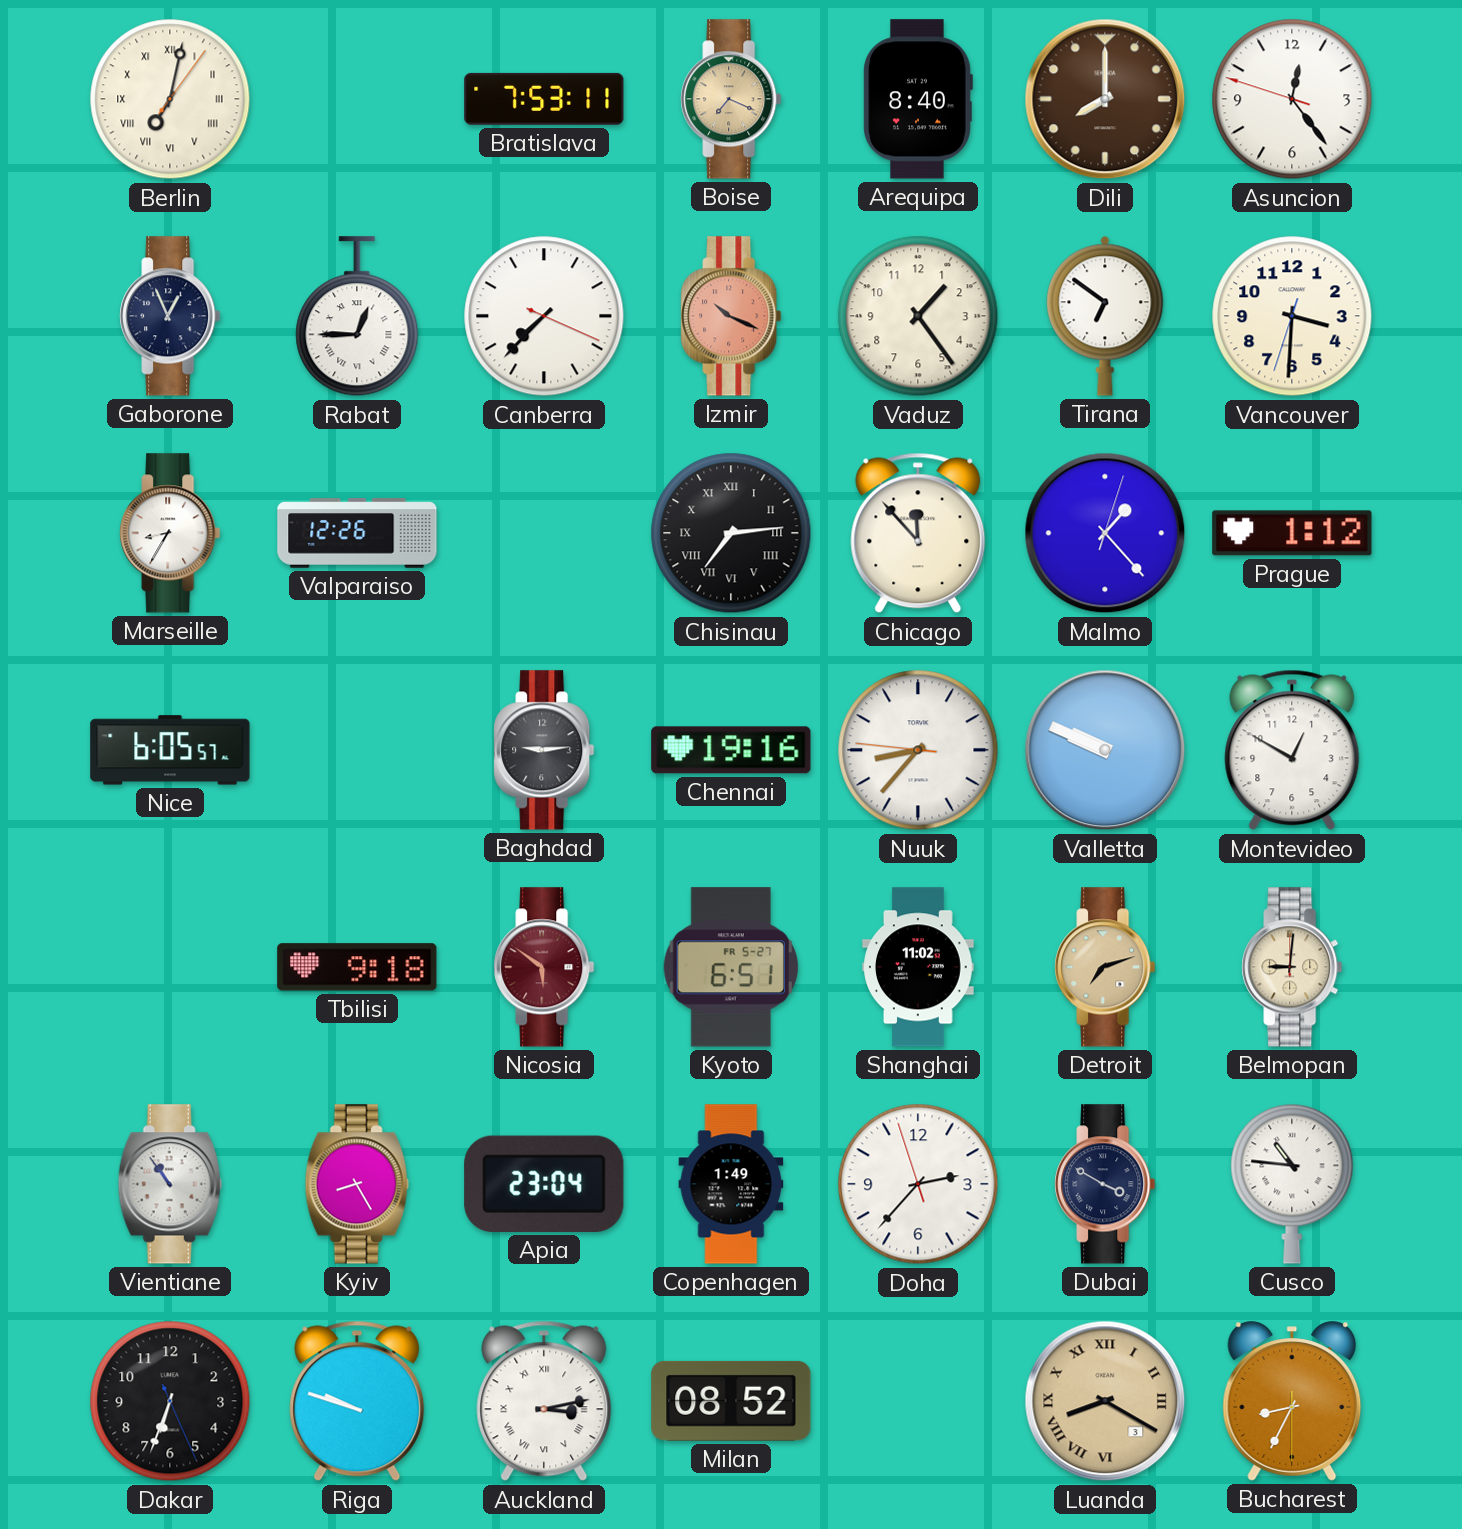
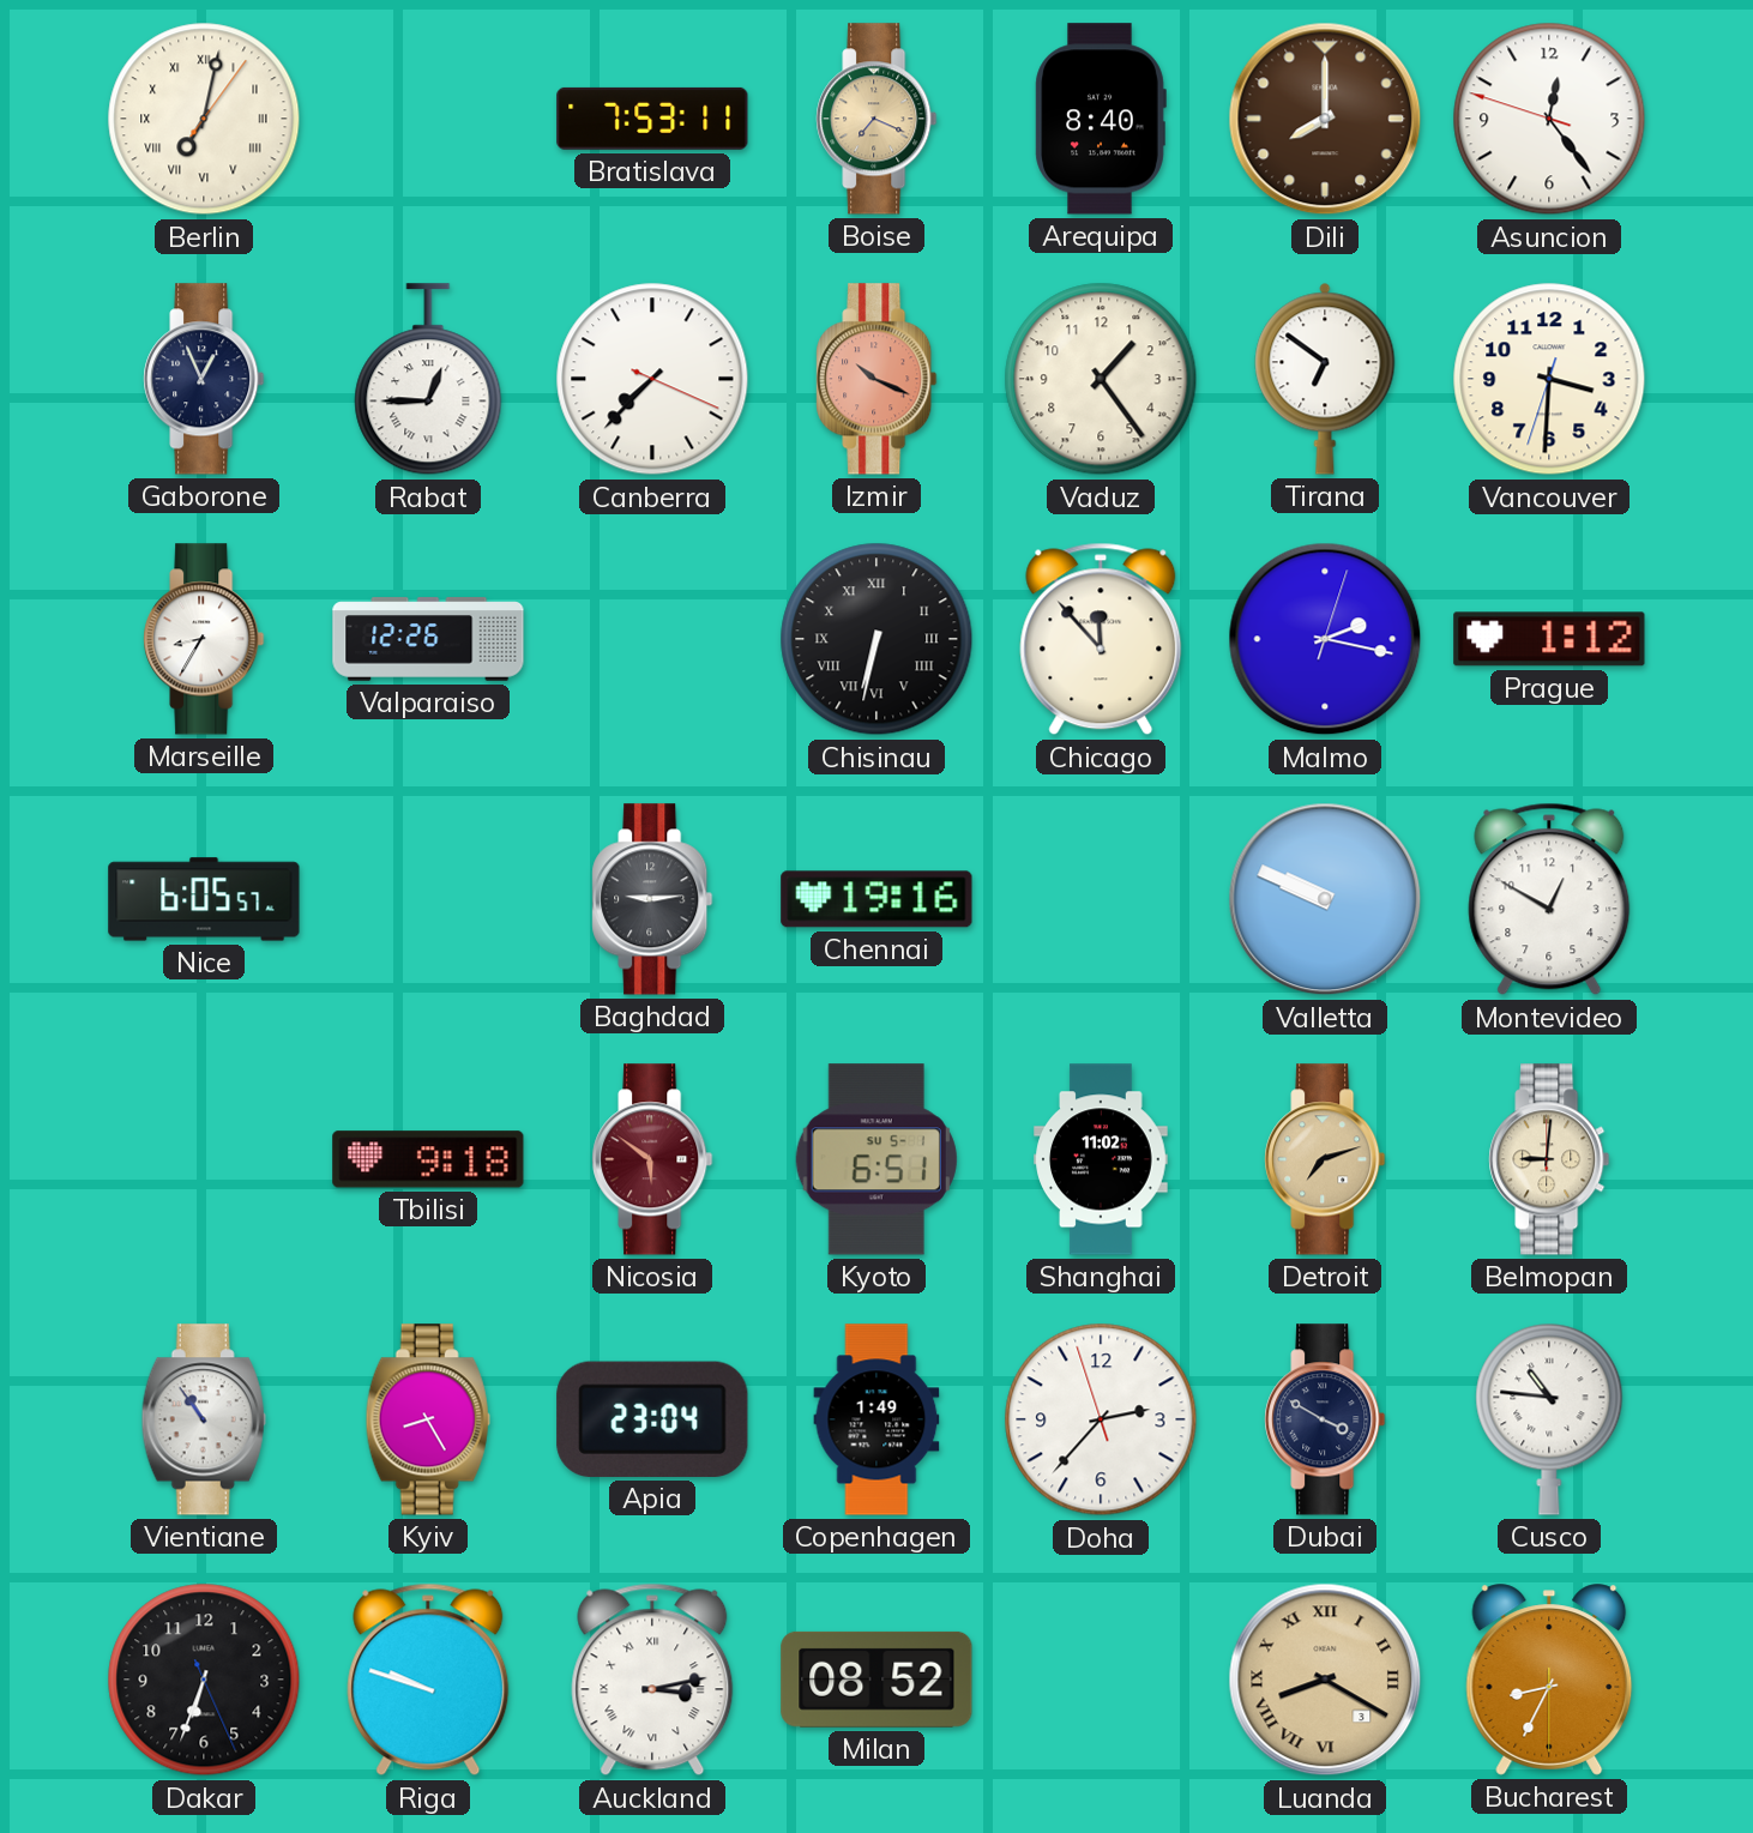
Chisinau: 7:14 -> 6:32 (876, 639)
Malmo: 1:23 -> 2:17 (1325, 639)
Nuuk: 8:36 -> none (918, 750)
Kyoto date: FR 5-27 -> SU 5-1 (876, 1159)
